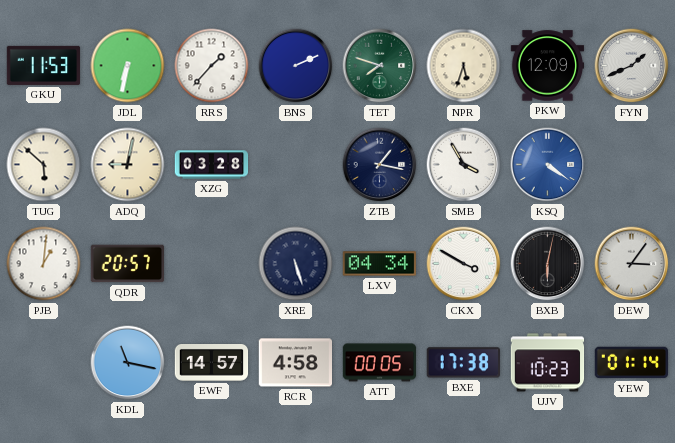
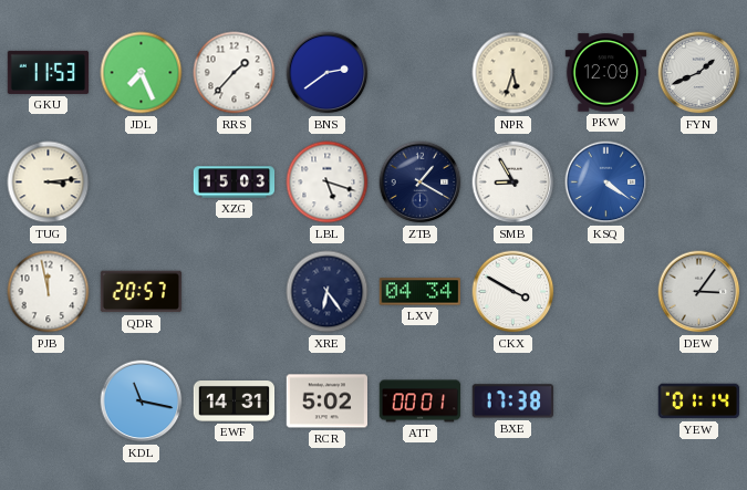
JDL: 6:32 -> 7:26 (142, 73)
BNS: 2:11 -> 2:39 (328, 73)
TET: 7:48 -> none (380, 66)
TUG: 5:52 -> 3:14 (49, 183)
ADQ: 9:02 -> none (128, 165)
XZG: 03:28 -> 15:03 (235, 183)
LBL: none -> 5:18 (328, 183)
ZTB: 1:17 -> 1:20 (421, 183)
SMB: 3:55 -> 8:55 (513, 183)
PJB: 1:01 -> 11:58 (49, 292)
XRE: 5:27 -> 6:24 (328, 292)
BXB: 6:02 -> none (548, 264)
EWF: 14:57 -> 14:31 (235, 402)
RCR: 4:58 -> 5:02 (328, 402)
ATT: 00:05 -> 00:01 (421, 402)
UJV: 10:23 -> none (548, 363)
